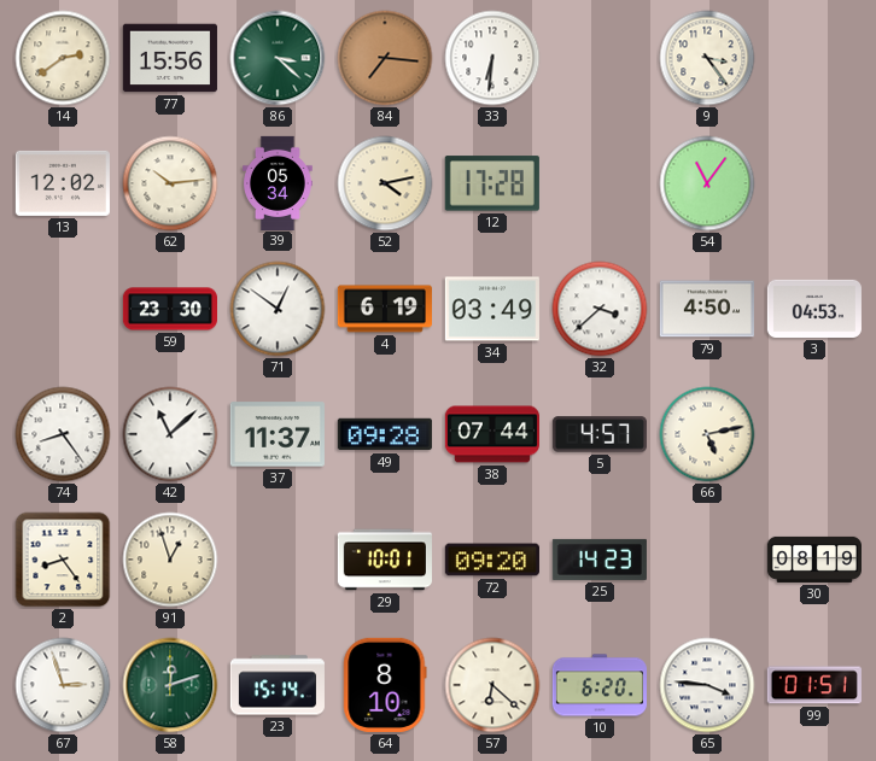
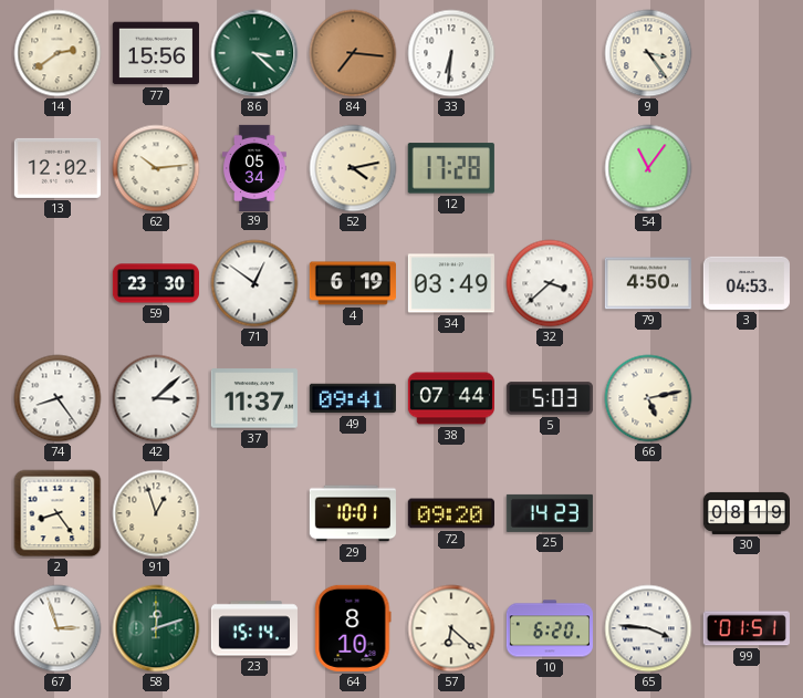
42: 11:08 -> 3:08 (156, 398)
49: 09:28 -> 09:41 (353, 398)
5: 4:57 -> 5:03 (550, 398)
